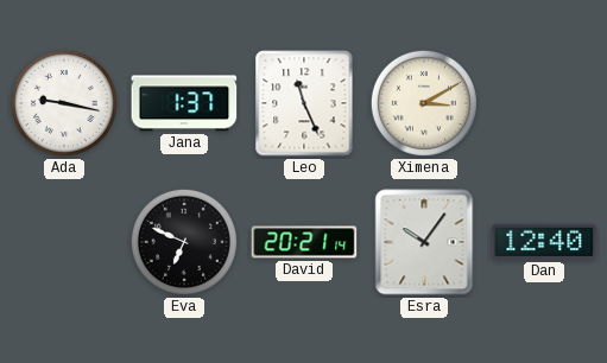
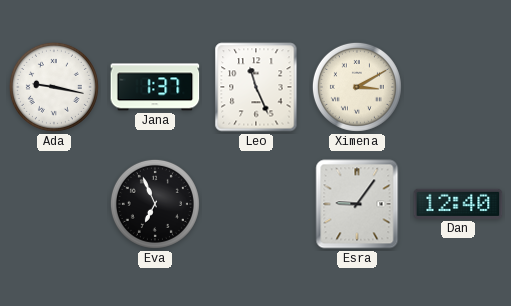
Eva: 6:49 -> 6:56 (155, 204)
David: 20:21 -> none (304, 242)
Esra: 10:06 -> 9:06 (357, 204)
